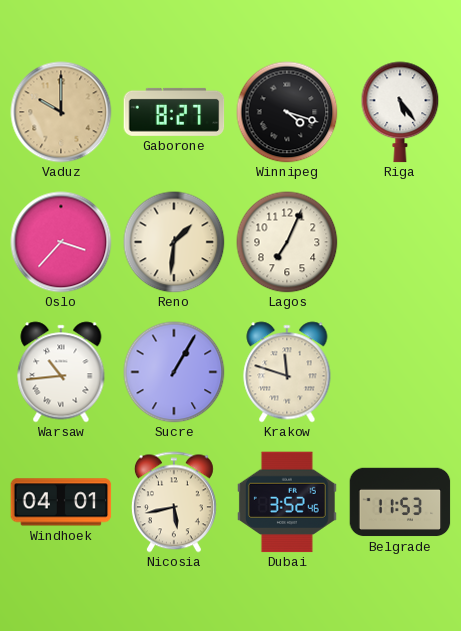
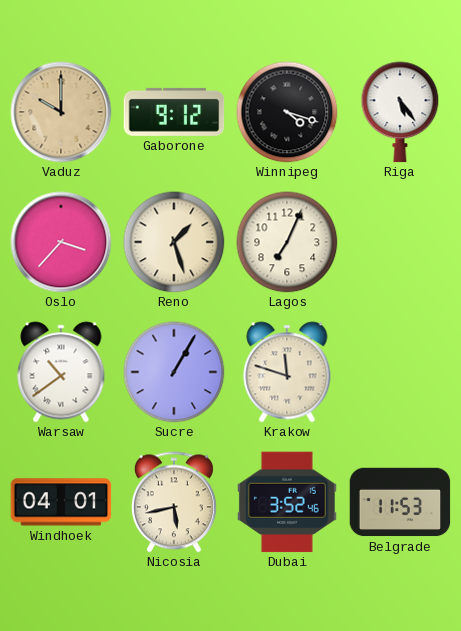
Gaborone: 8:27 -> 9:12 (174, 112)
Reno: 1:31 -> 1:27 (174, 242)
Warsaw: 10:44 -> 10:39 (61, 372)
